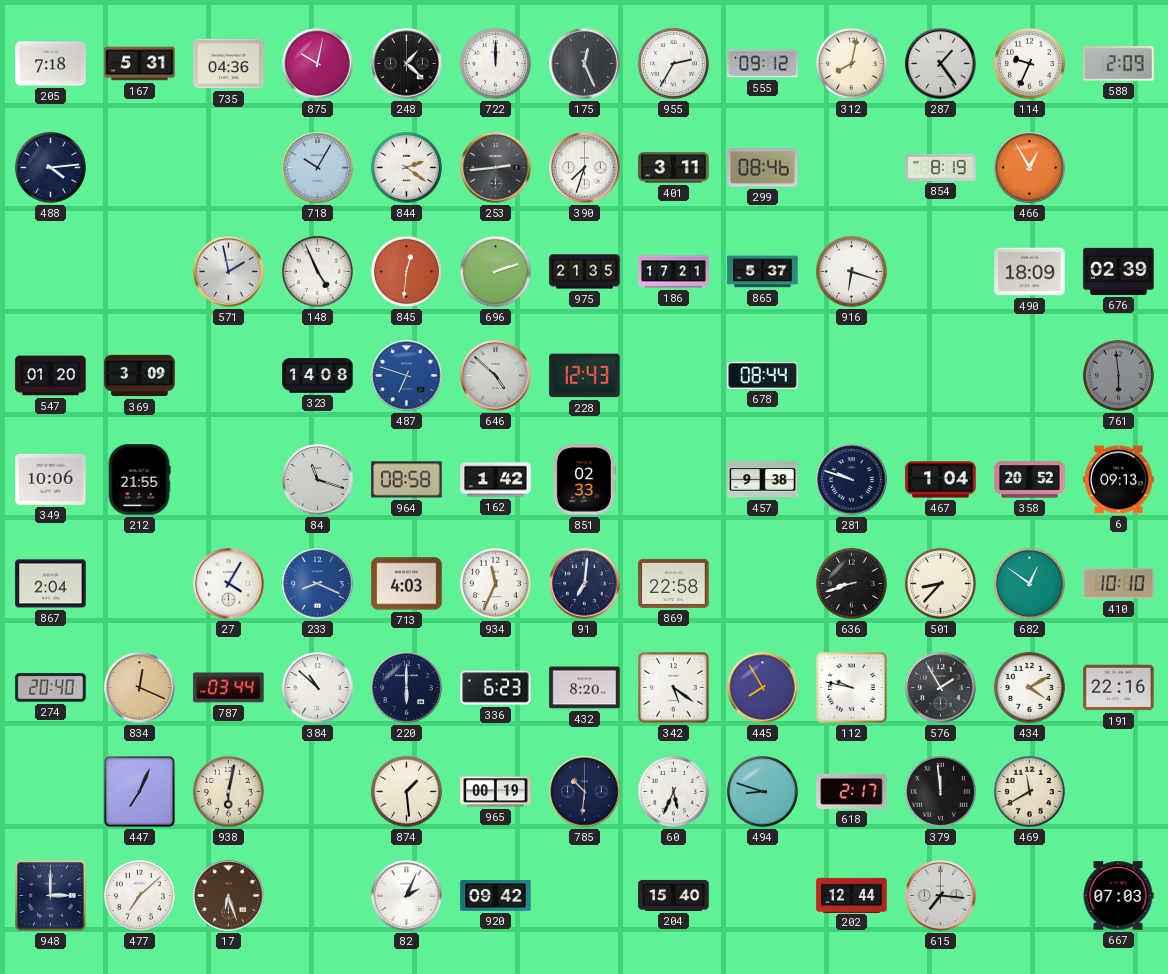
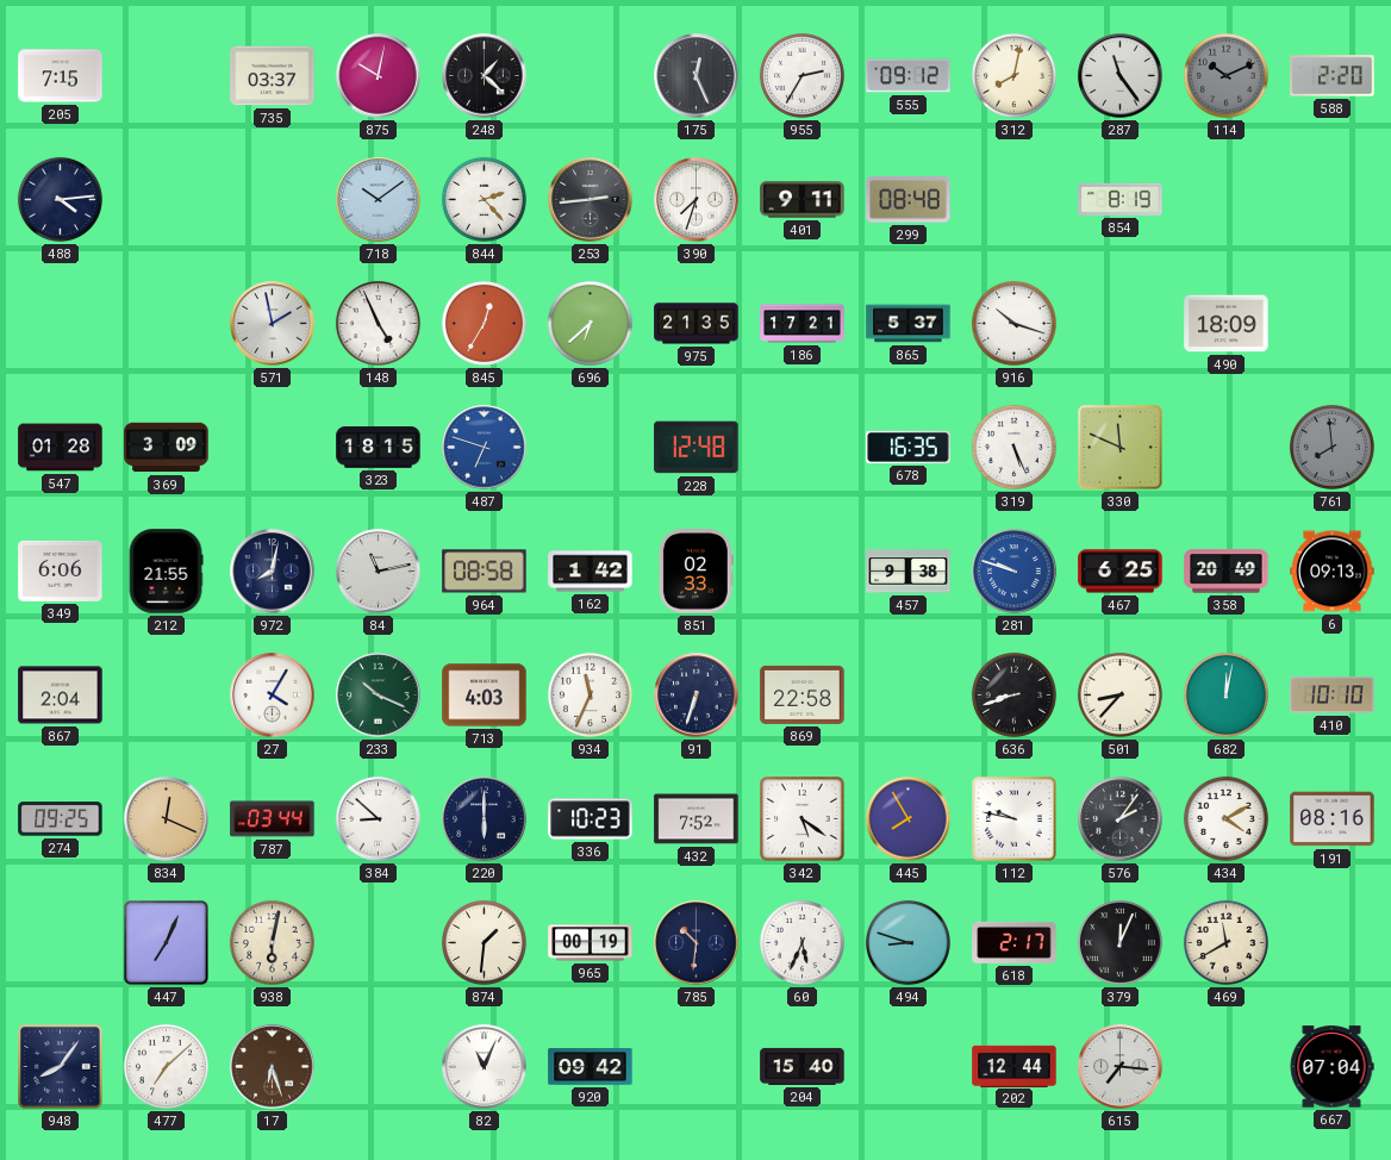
205: 7:18 -> 7:15 (61, 76)
167: 5:31 -> none (140, 64)
735: 04:36 -> 03:37 (273, 76)
722: 12:00 -> none (495, 63)
287: 1:24 -> 11:24 (1121, 76)
114: 9:34 -> 10:11 (1225, 75)
114 dial: white -> grey (1225, 75)
588: 2:09 -> 2:20 (1333, 76)
718: 10:05 -> 10:09 (379, 200)
844: 2:21 -> 2:23 (484, 199)
401: 3:11 -> 9:11 (803, 200)
299: 08:46 -> 08:48 (909, 200)
466: 12:55 -> none (1030, 168)
845: 12:31 -> 12:35 (484, 323)
696: 2:12 -> 6:38 (590, 323)
916: 6:18 -> 10:18 (1013, 323)
676: 02:39 -> none (1119, 271)
547: 01:20 -> 01:28 (61, 448)
323: 14:08 -> 18:15 (379, 448)
646: 4:52 -> none (496, 376)
228: 12:43 -> 12:48 (697, 448)
678: 08:44 -> 16:35 (909, 447)
319: none -> 5:26 (1013, 447)
330: none -> 11:49 (1121, 448)
761: 5:59 -> 7:59 (1331, 447)
349: 10:06 -> 6:06 (61, 570)
972: none -> 8:02 (273, 572)
84: 11:18 -> 11:13 (379, 572)
281 dial: navy -> blue (1015, 572)
467: 1:04 -> 6:25 (1121, 572)
358: 20:52 -> 20:49 (1227, 572)
233: 8:19 -> 10:19 (379, 696)
233 dial: blue -> green (379, 696)
91: 7:01 -> 6:33 (697, 696)
682: 12:51 -> 12:02 (1225, 694)
274: 20:40 -> 09:25 (61, 819)
384: 10:52 -> 8:52 (379, 819)
336: 6:23 -> 10:23 (591, 819)
432: 8:20 -> 7:52 (697, 819)
576: 1:55 -> 2:06 (1121, 819)
191: 22:16 -> 08:16 (1333, 819)
874: 1:29 -> 1:31 (484, 942)
379: 11:59 -> 12:04 (1119, 942)
948: 3:00 -> 8:06 (61, 1067)
82: 2:04 -> 11:04 (485, 1067)
667: 07:03 -> 07:04 (1331, 1067)
